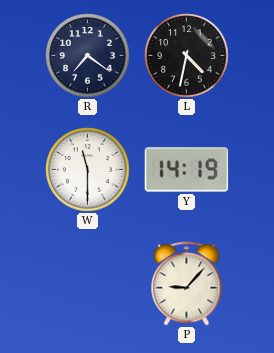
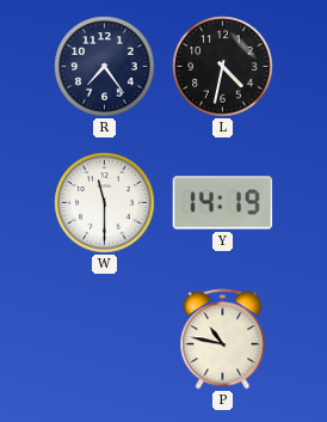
R: 7:21 -> 7:24 (105, 67)
P: 9:07 -> 10:47 (223, 340)
